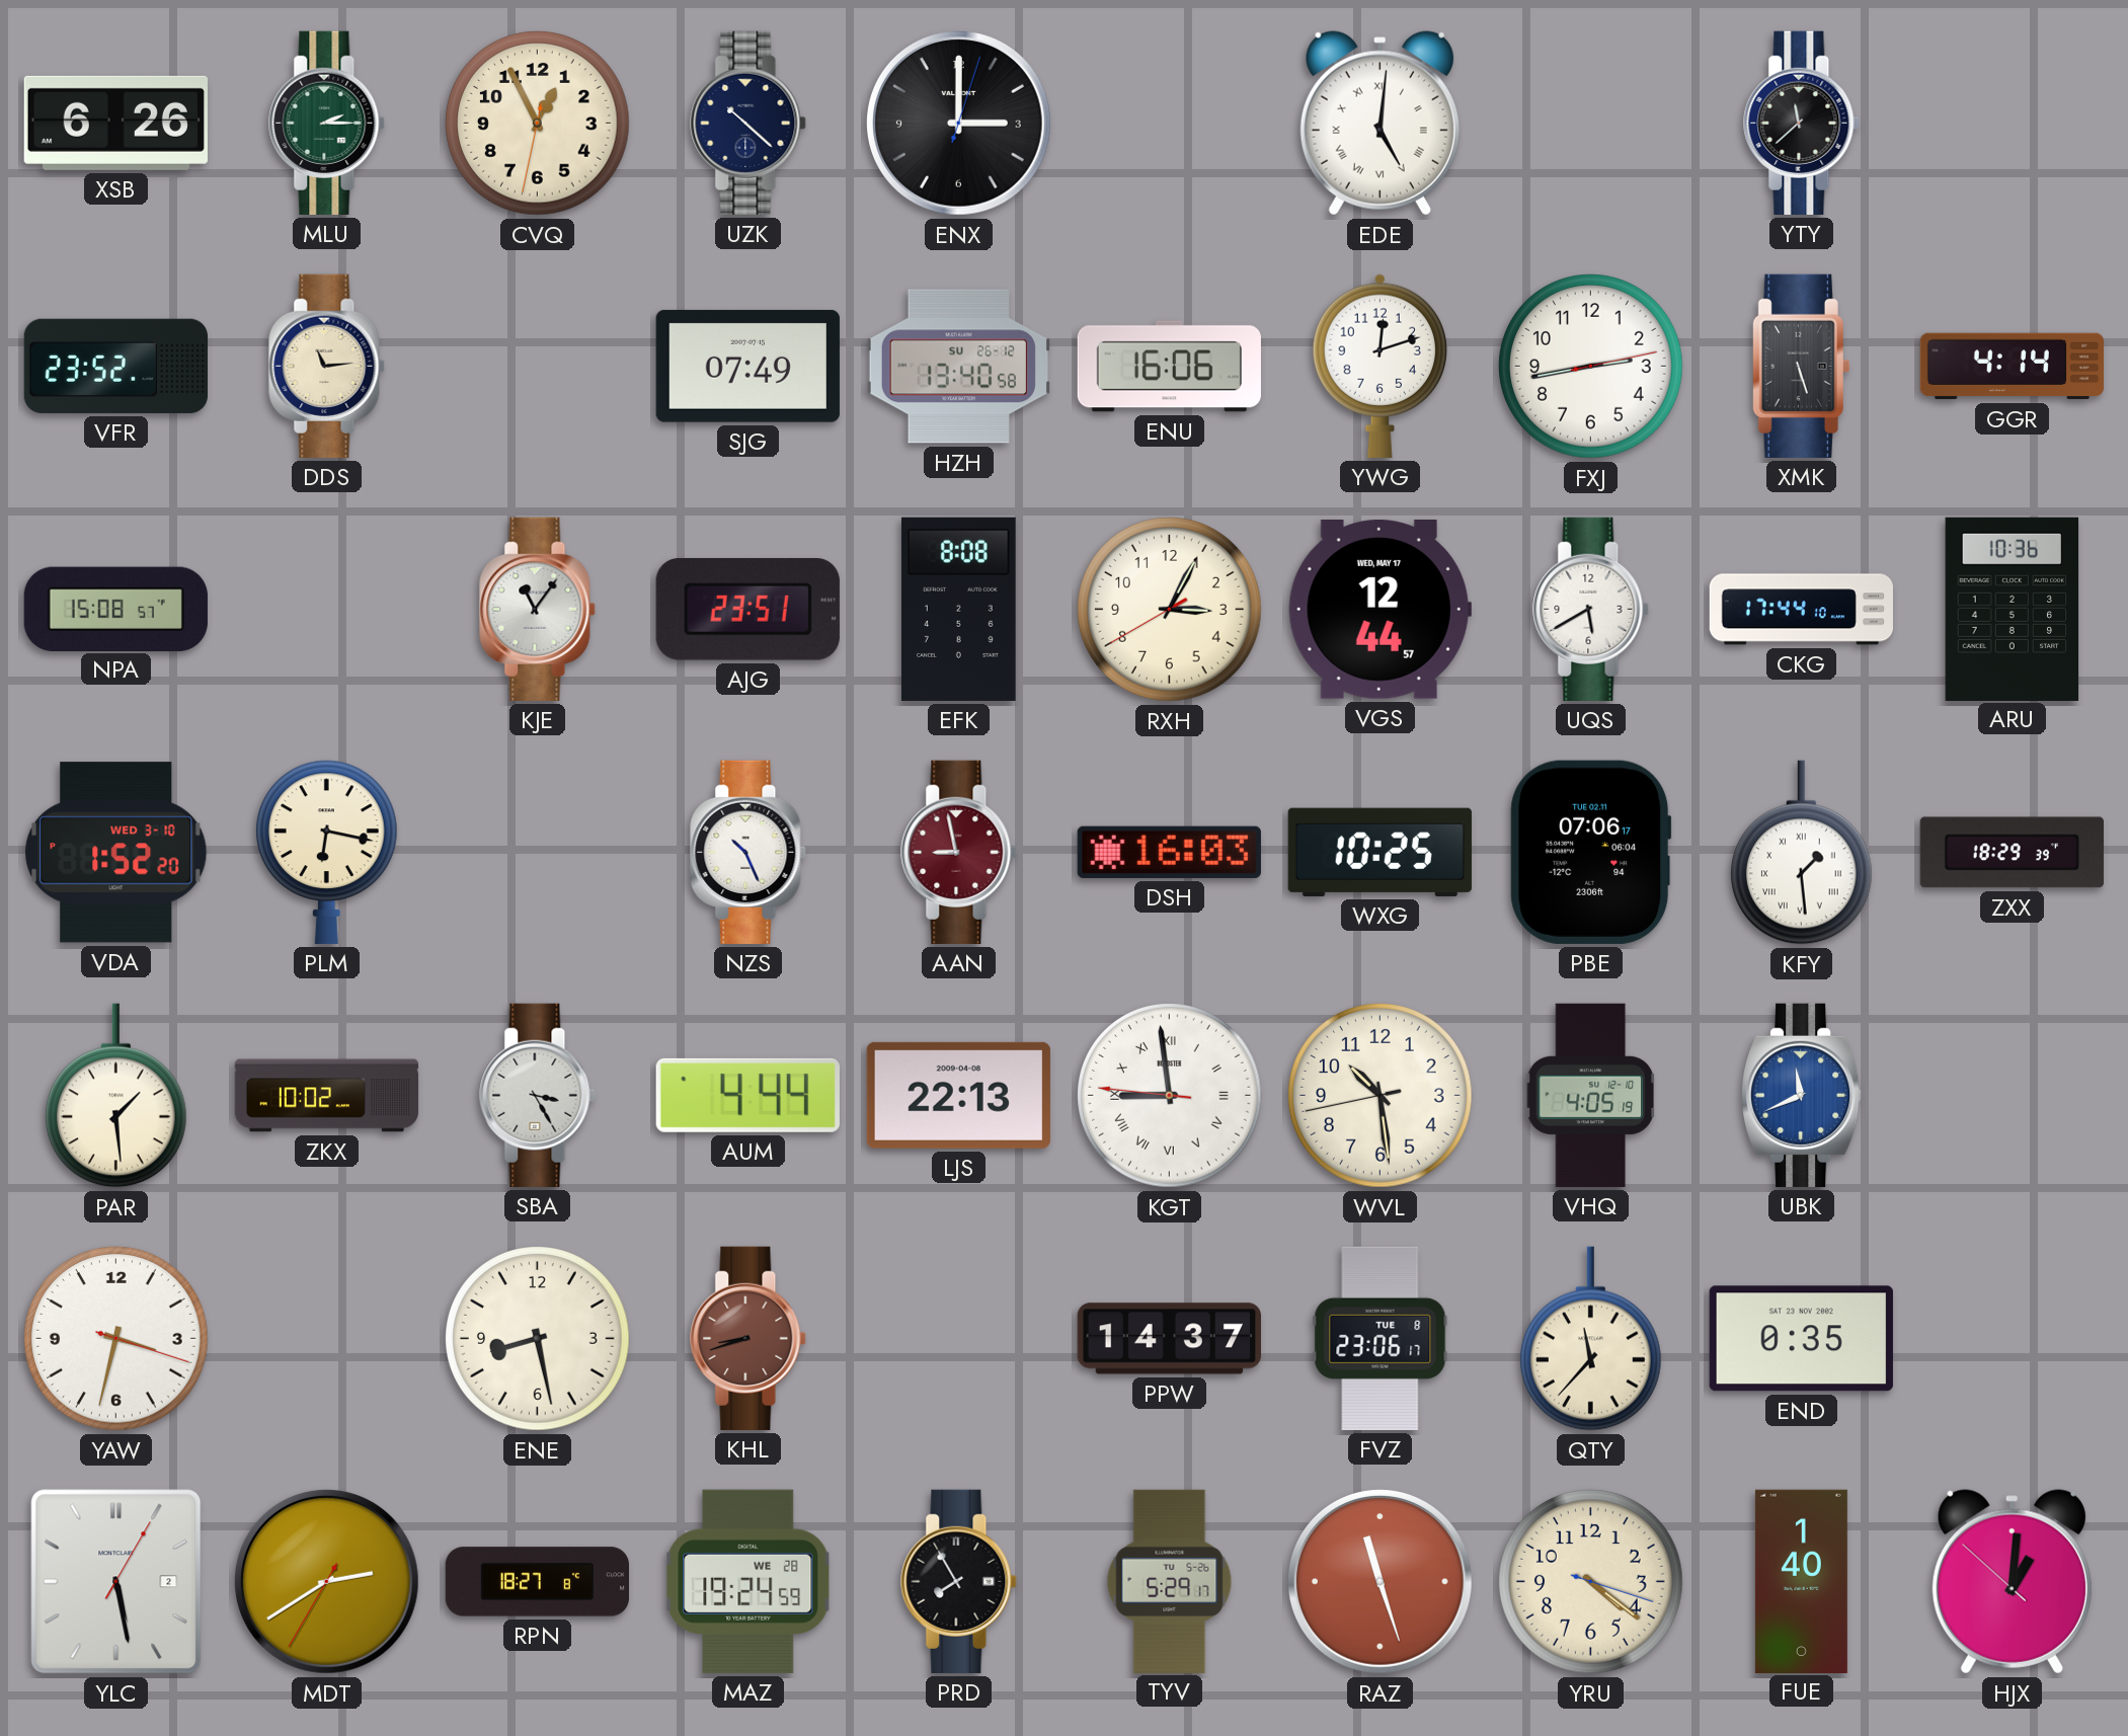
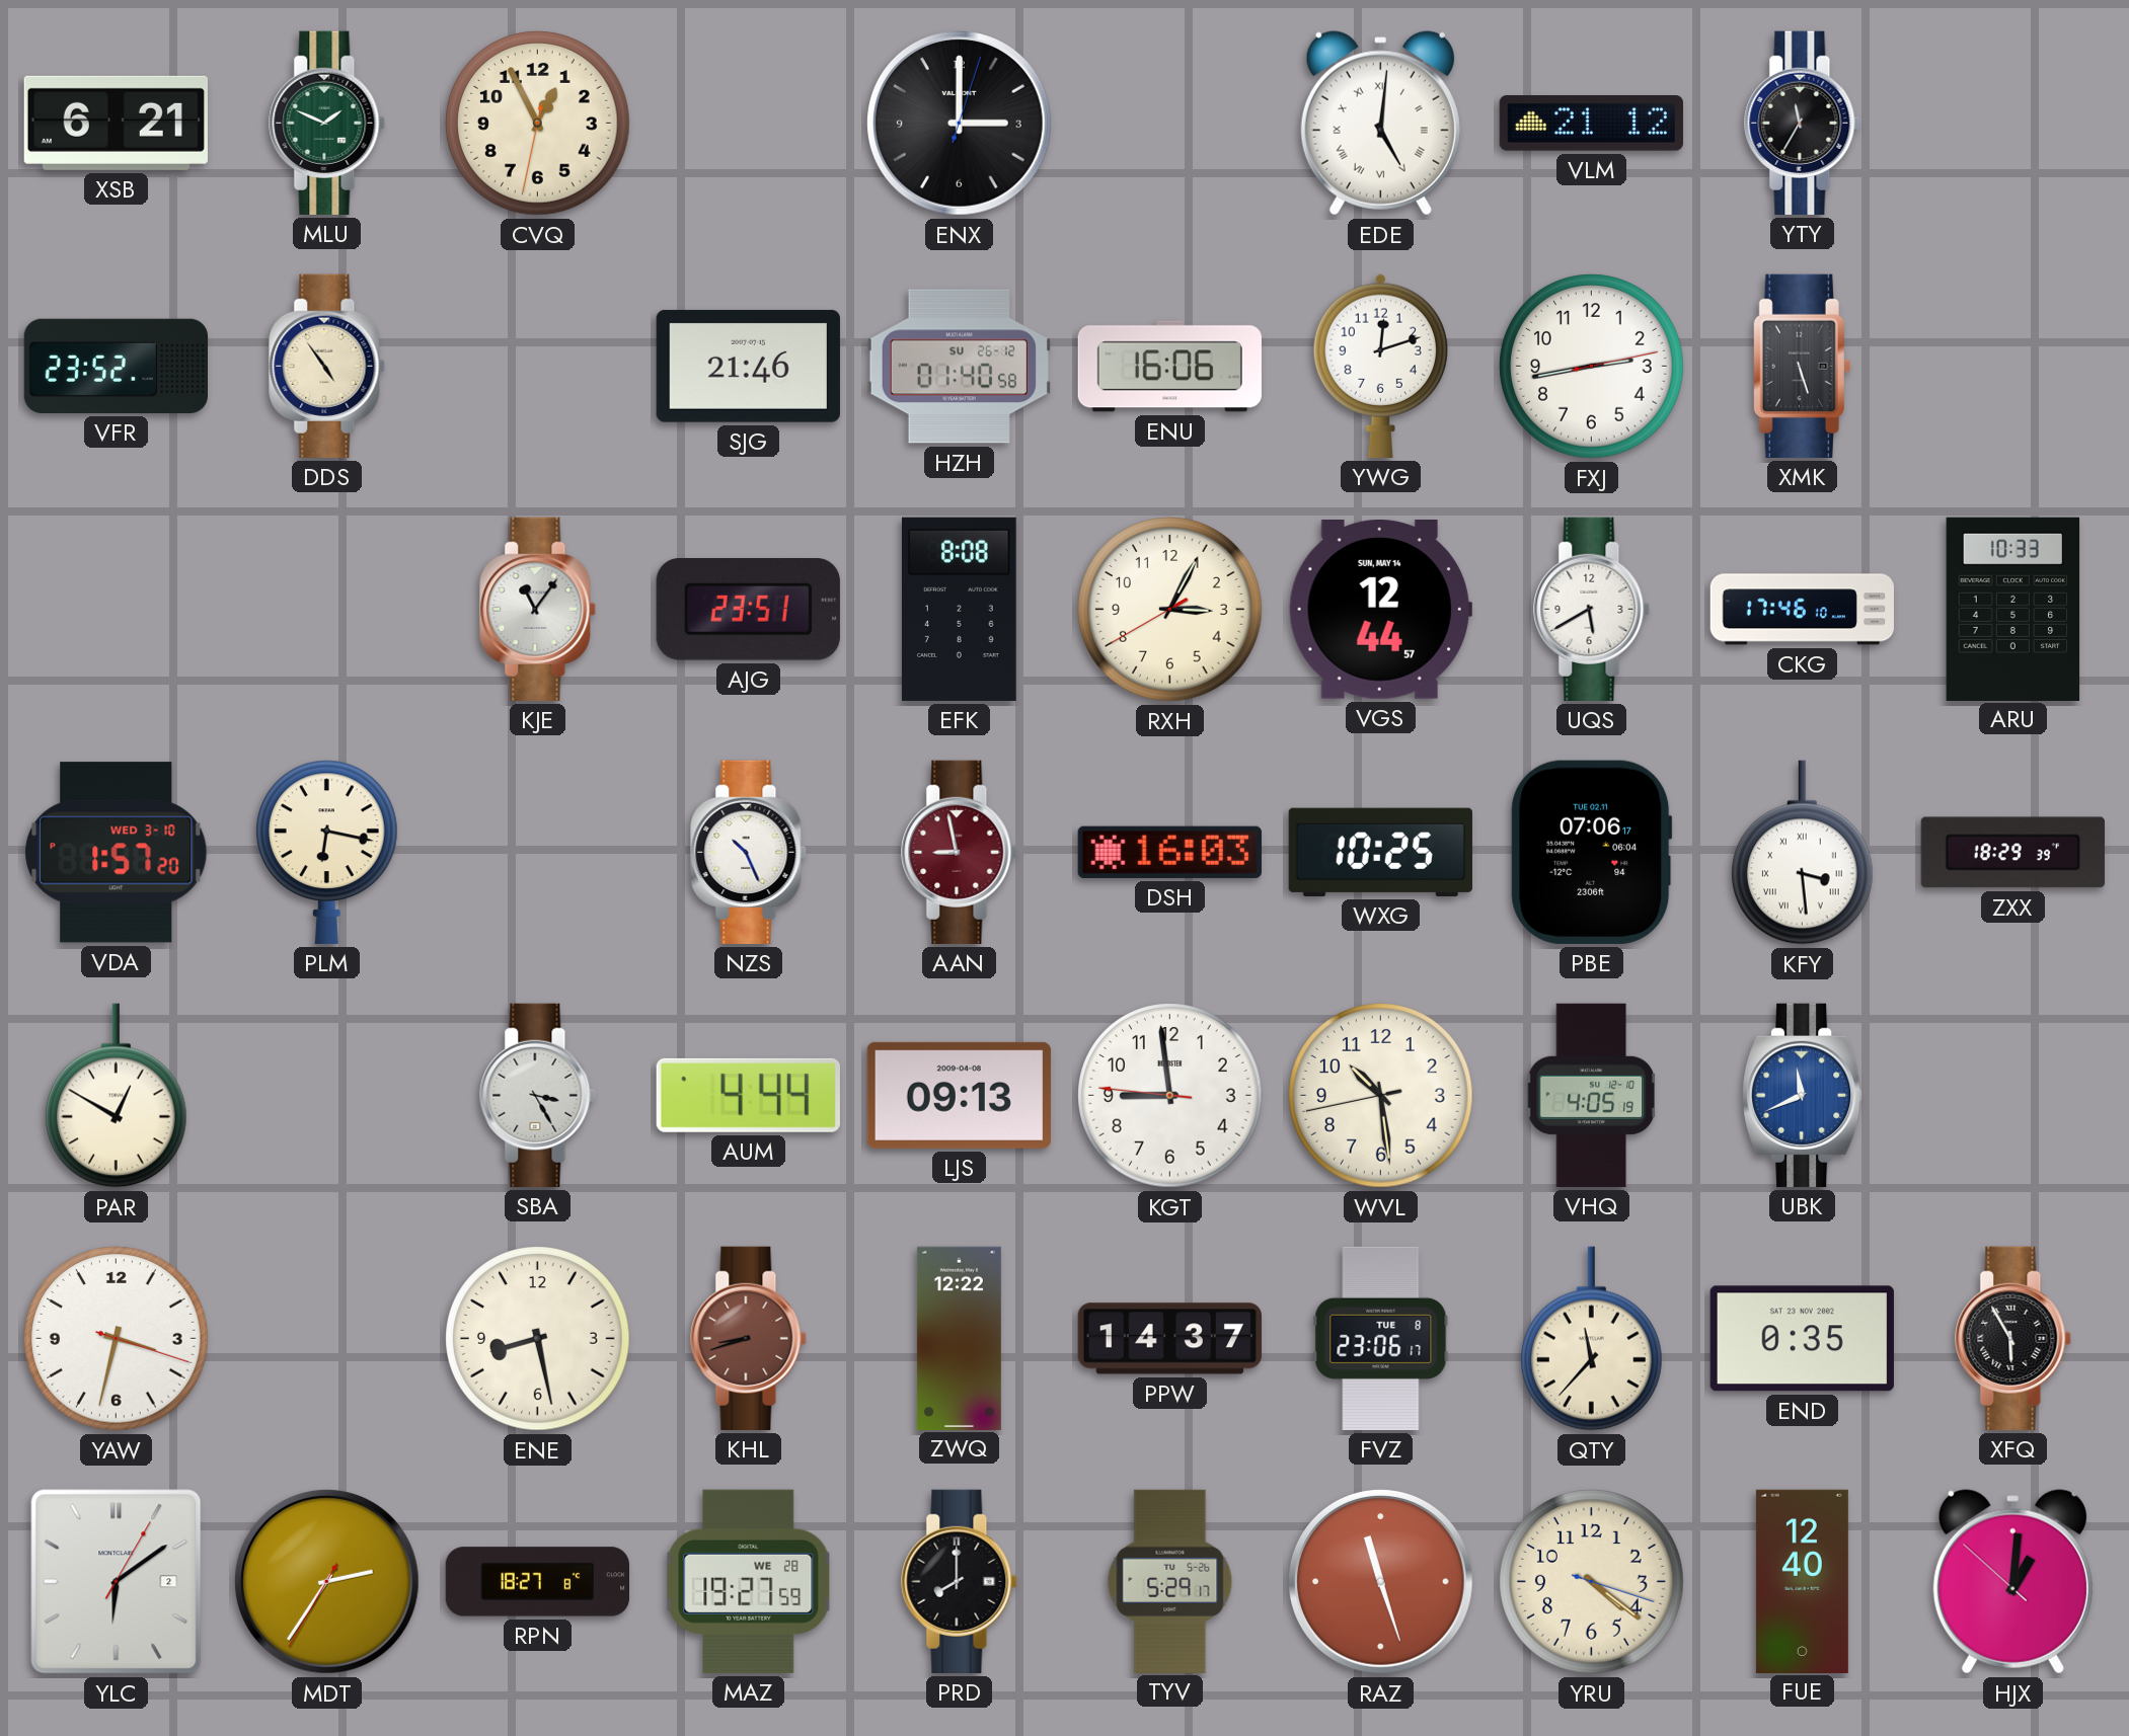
XSB: 6:26 -> 6:21 (116, 123)
MLU: 2:15 -> 1:49 (327, 123)
UZK: 10:22 -> none (748, 123)
VLM: none -> 21:12 (1591, 124)
YTY: 11:38 -> 11:35 (1803, 123)
DDS: 11:14 -> 4:54 (327, 366)
SJG: 07:49 -> 21:46 (748, 366)
HZH: 13:40 -> 01:40 (959, 367)
GGR: 4:14 -> none (2012, 367)
NPA: 15:08 -> none (115, 609)
VGS date: WED, MAY 17 -> SUN, MAY 14 (1380, 610)
CKG: 17:44 -> 17:46 (1802, 610)
ARU: 10:36 -> 10:33 (2013, 609)
VDA: 1:52 -> 1:57 (117, 853)
KFY: 1:29 -> 3:29 (1802, 853)
PAR: 1:29 -> 12:50 (116, 1096)
ZKX: 10:02 -> none (327, 1096)
LJS: 22:13 -> 09:13 (959, 1095)
KGT numerals: Roman -> Arabic (1170, 1096)
ZWQ: none -> 12:22 (959, 1338)
XFQ: none -> 5:55 (2013, 1338)
YLC: 5:28 -> 6:09 (117, 1582)
MDT: 2:39 -> 2:35 (326, 1581)
MAZ: 19:24 -> 19:27 (749, 1581)
PRD: 7:55 -> 8:00 (960, 1581)
FUE: 1:40 -> 12:40 (1802, 1581)
